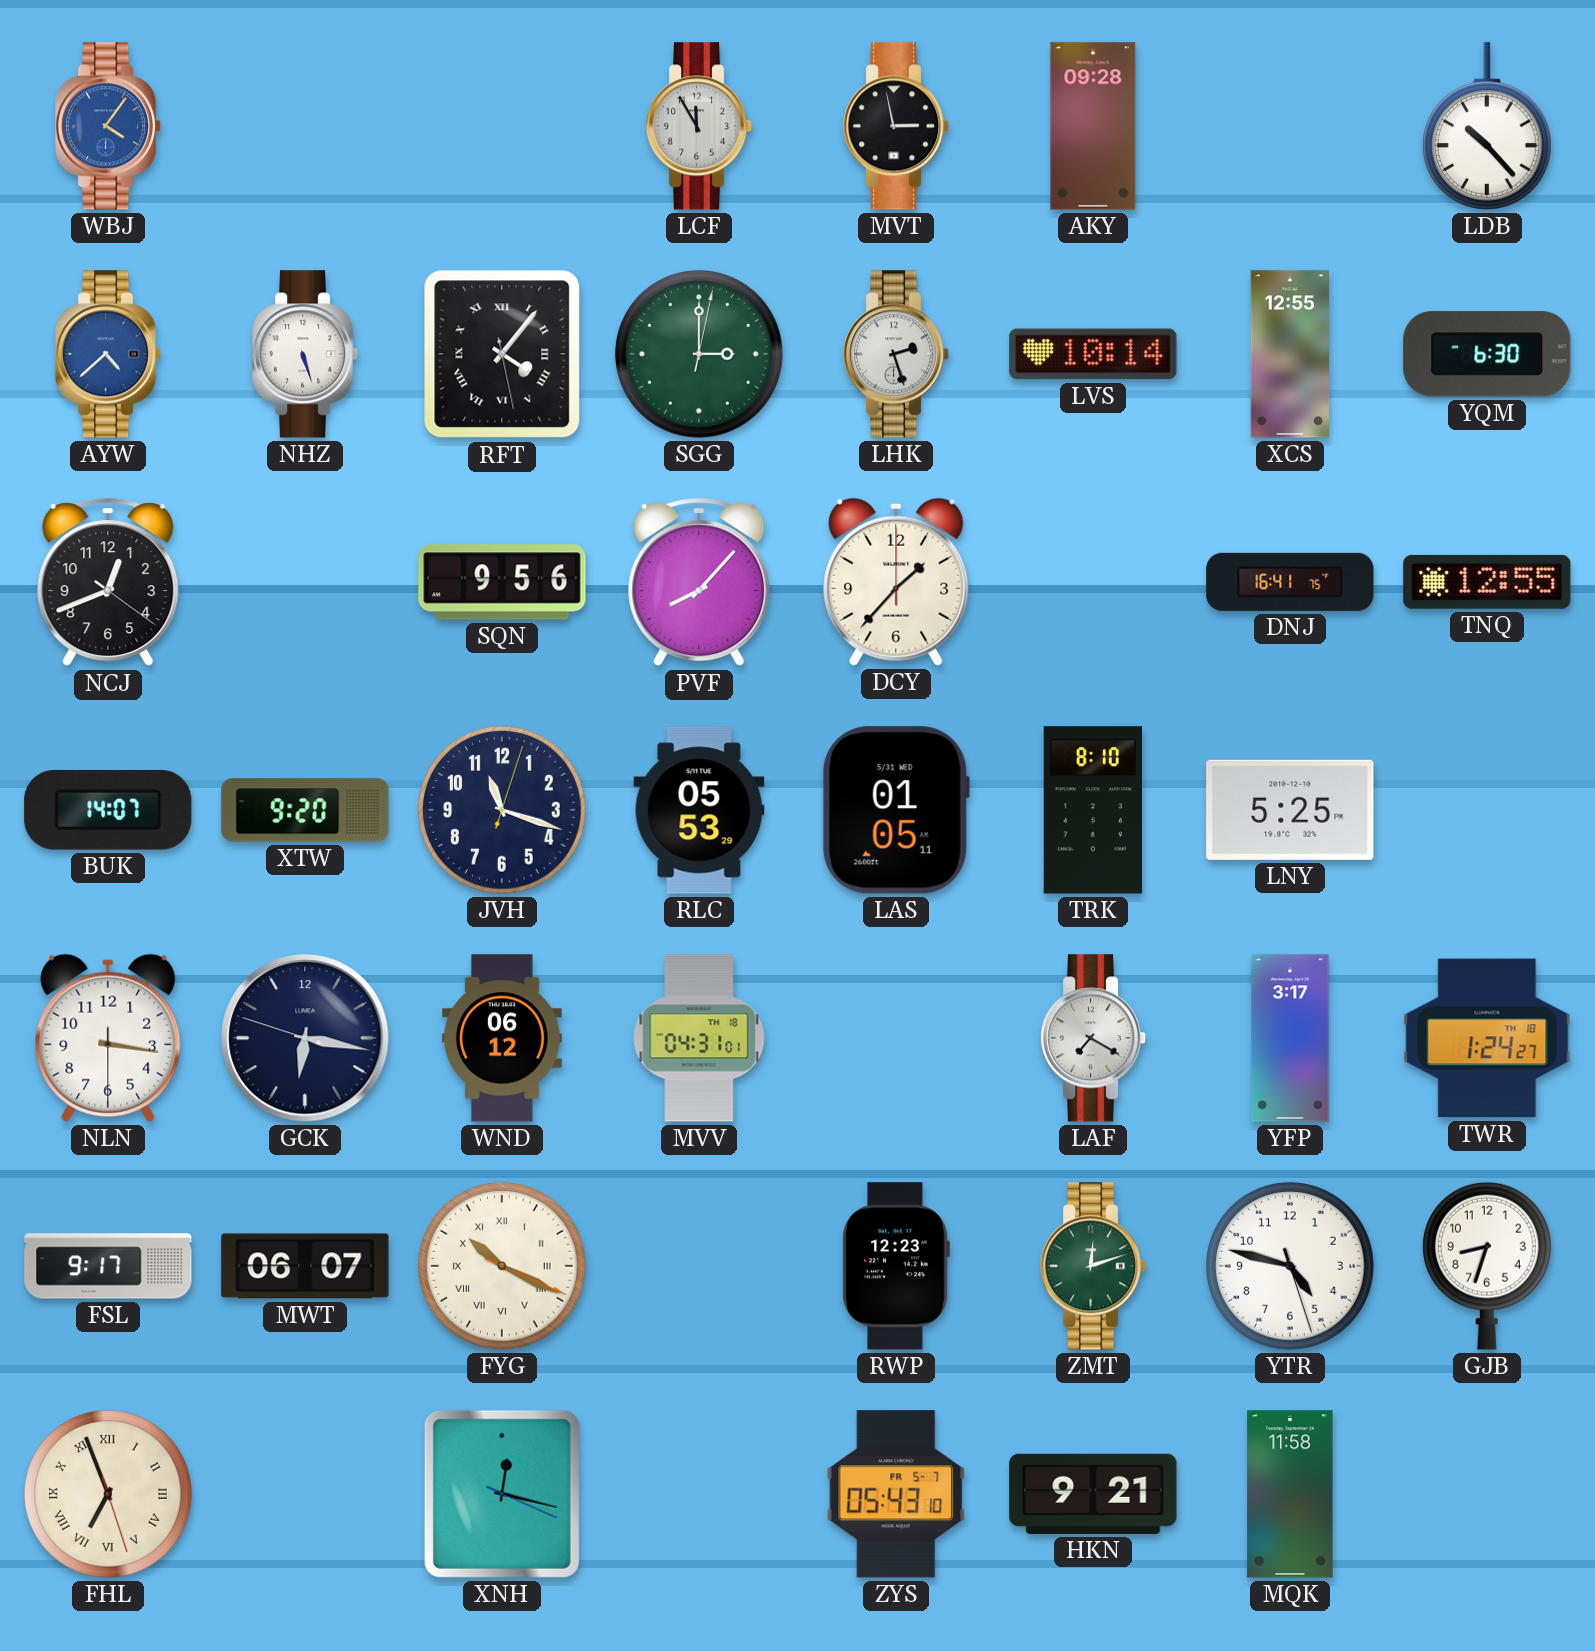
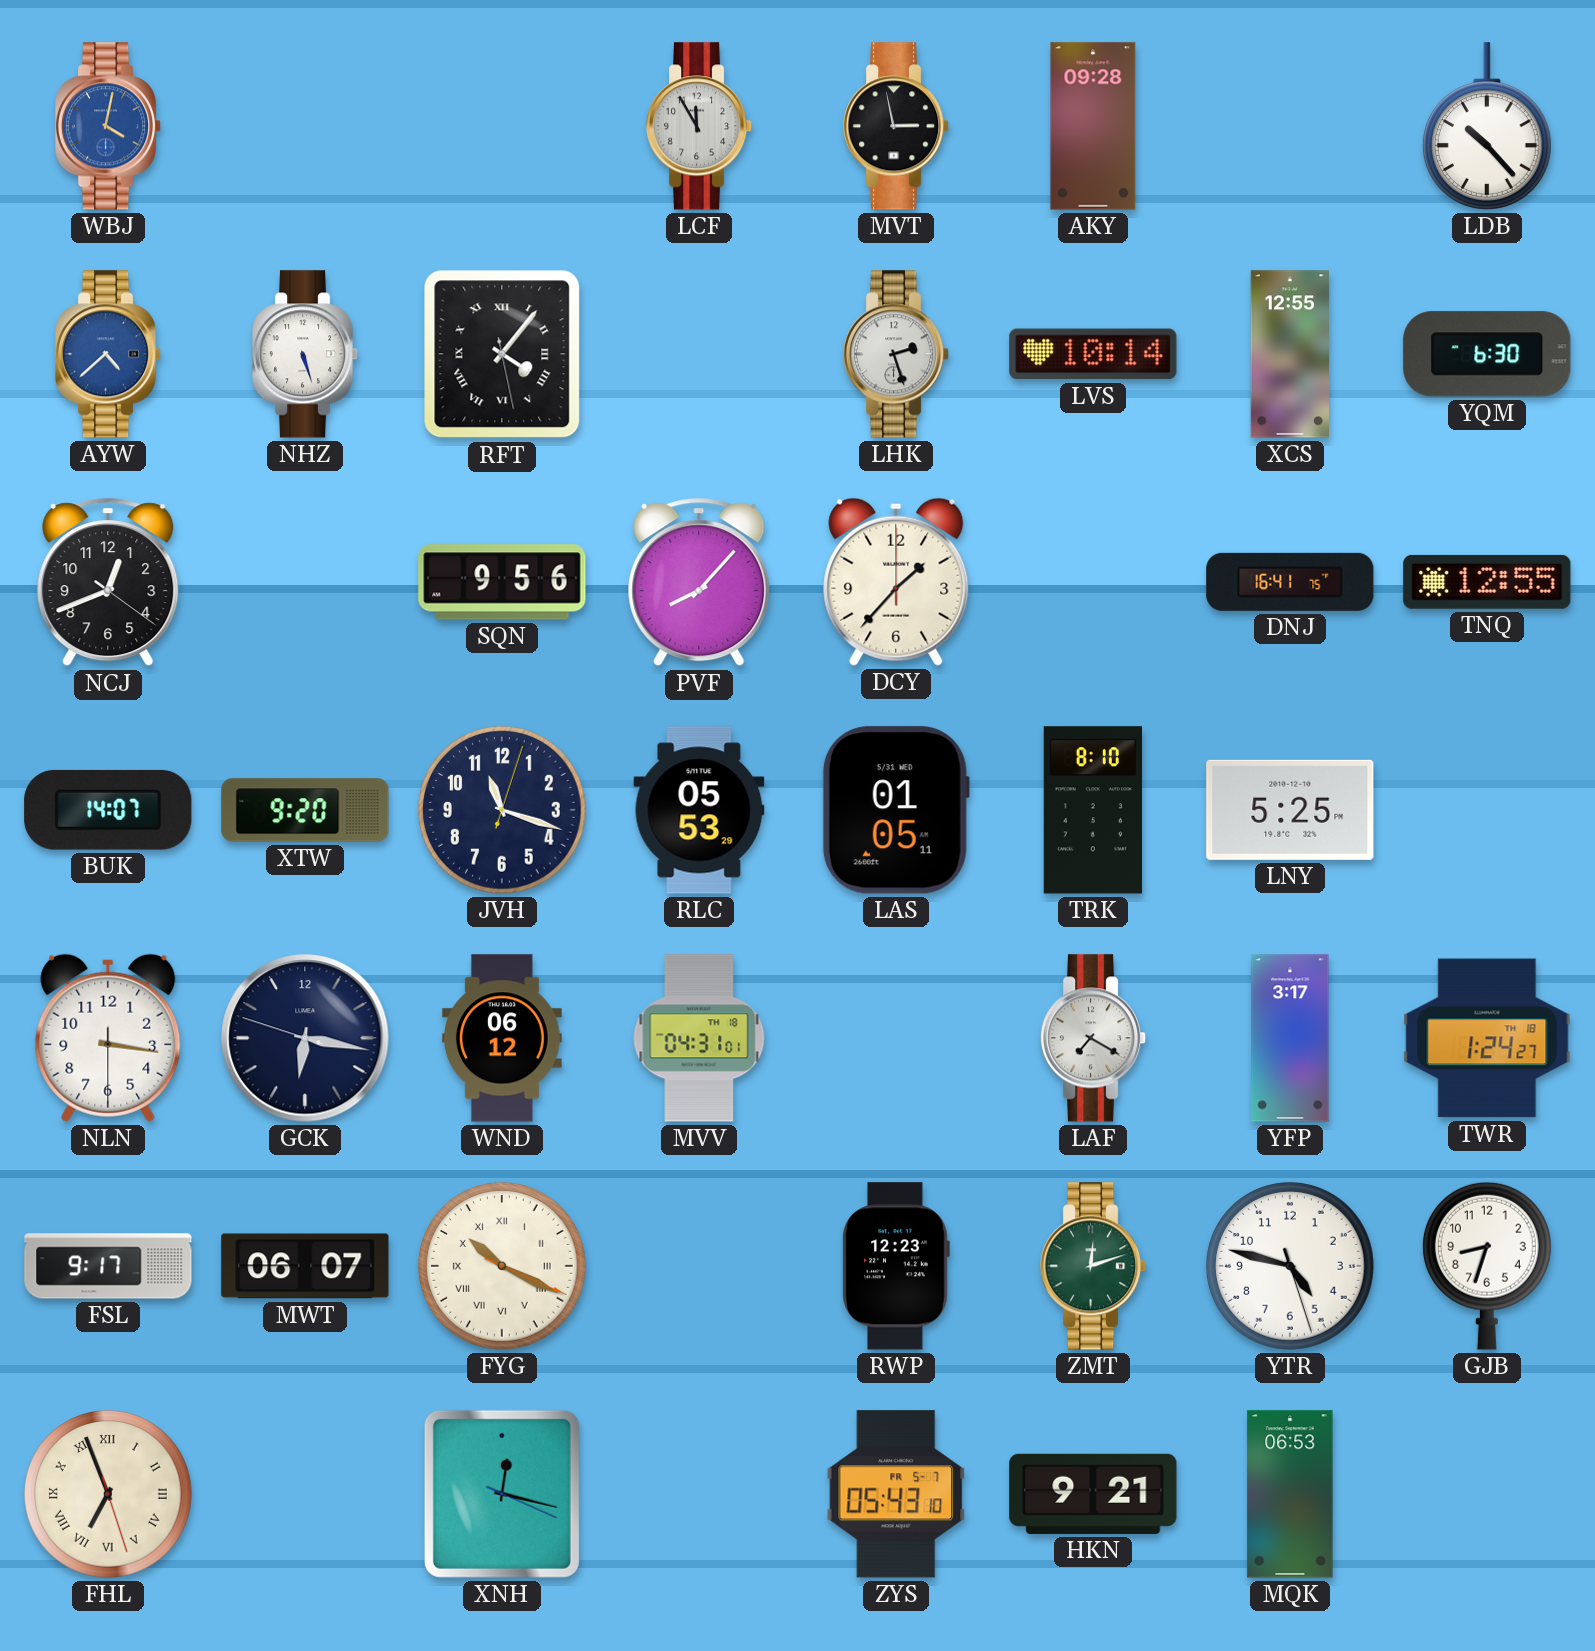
WBJ: 4:06 -> 4:02 (108, 126)
SGG: 3:00 -> none (699, 354)
MQK: 11:58 -> 06:53 (1290, 1494)
